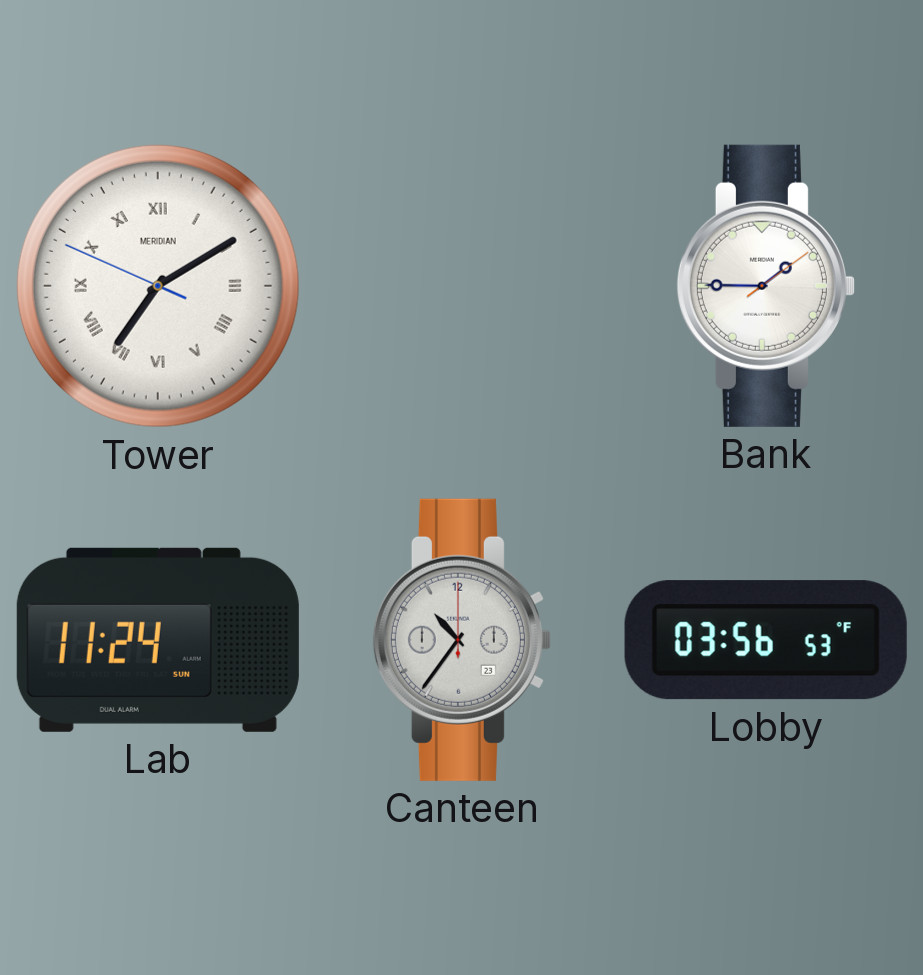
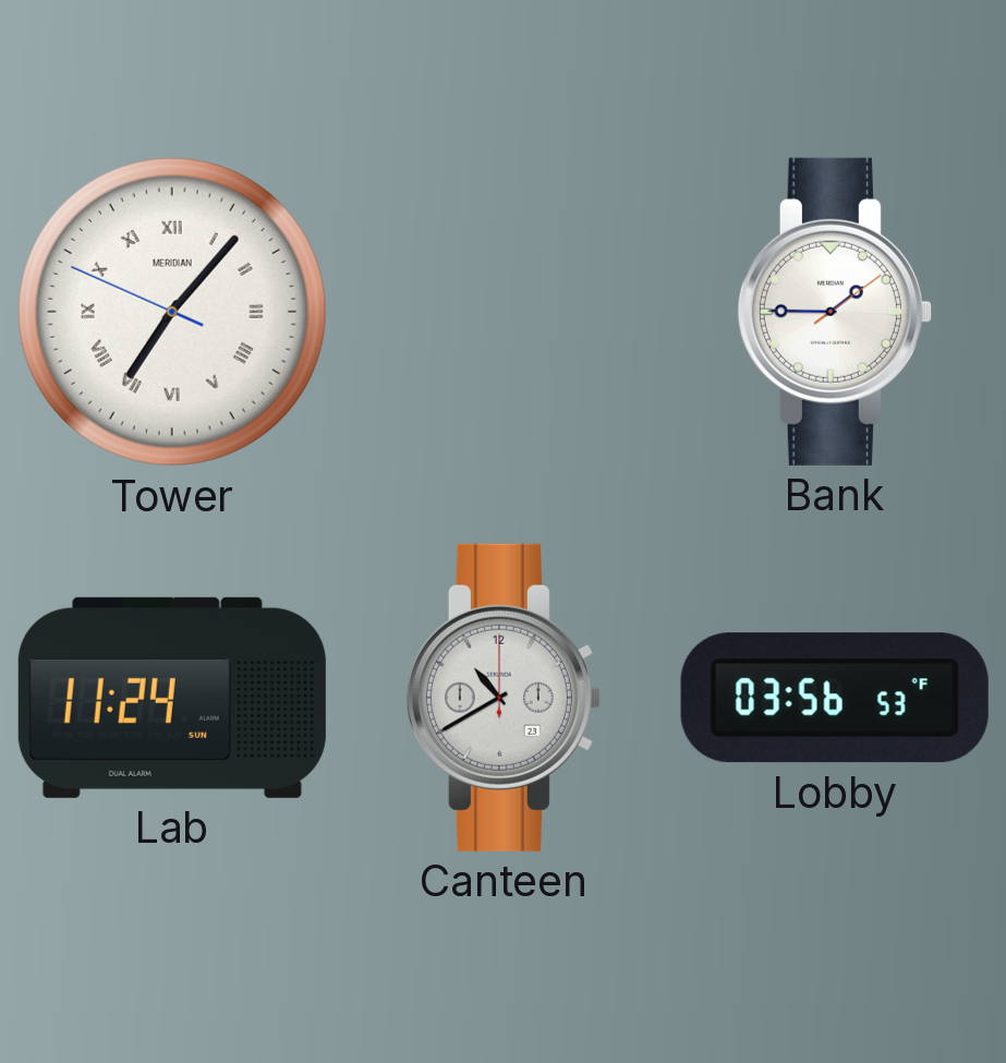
Tower: 7:09 -> 7:06 (172, 312)
Canteen: 10:36 -> 10:40 (504, 698)
